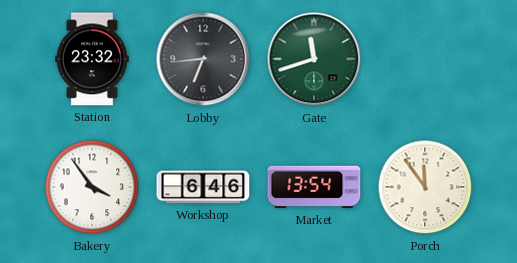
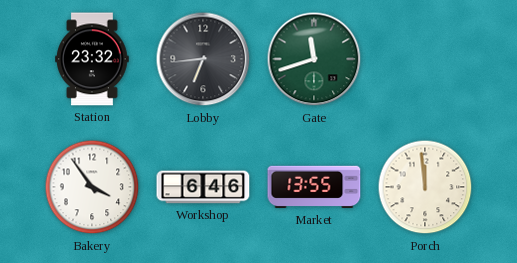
Market: 13:54 -> 13:55 (314, 187)
Porch: 11:54 -> 11:59 (425, 187)
